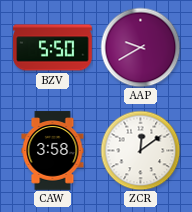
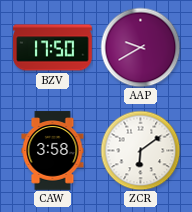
BZV: 5:50 -> 17:50 (53, 48)
ZCR: 12:09 -> 6:09 (140, 150)
